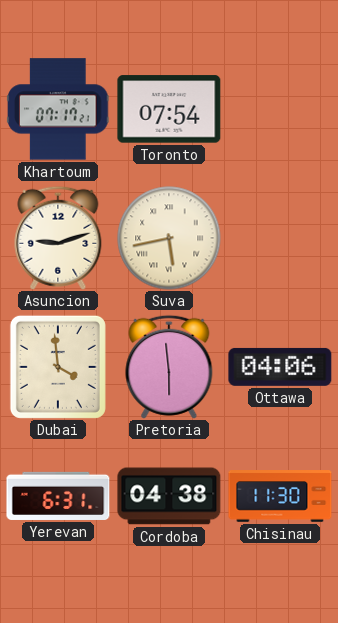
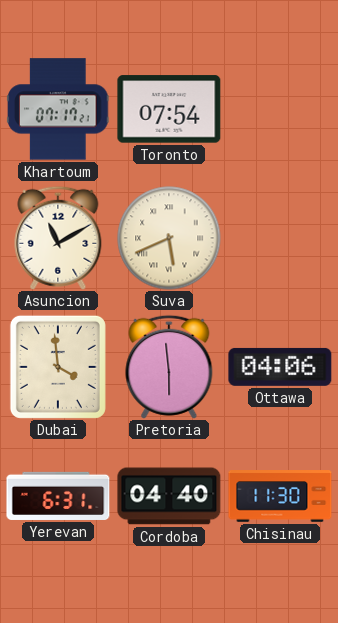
Asuncion: 9:12 -> 11:10 (58, 238)
Suva: 5:43 -> 5:41 (169, 238)
Cordoba: 04:38 -> 04:40 (169, 496)
